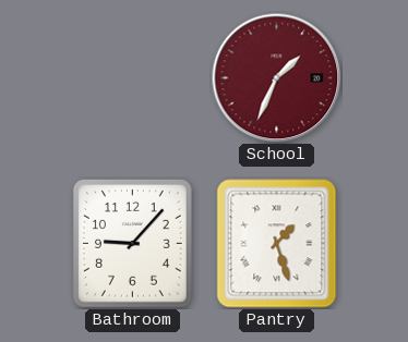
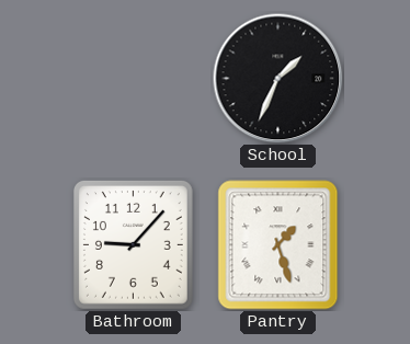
School dial: burgundy -> black (278, 79)
